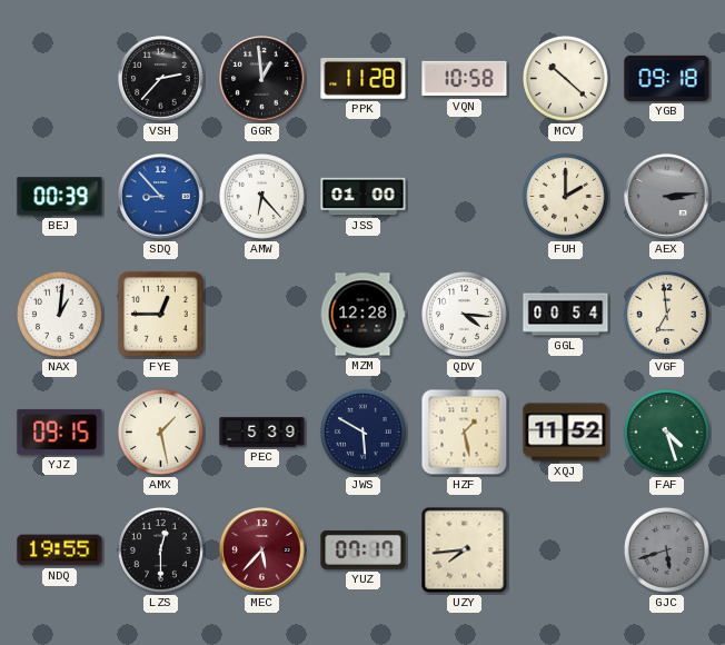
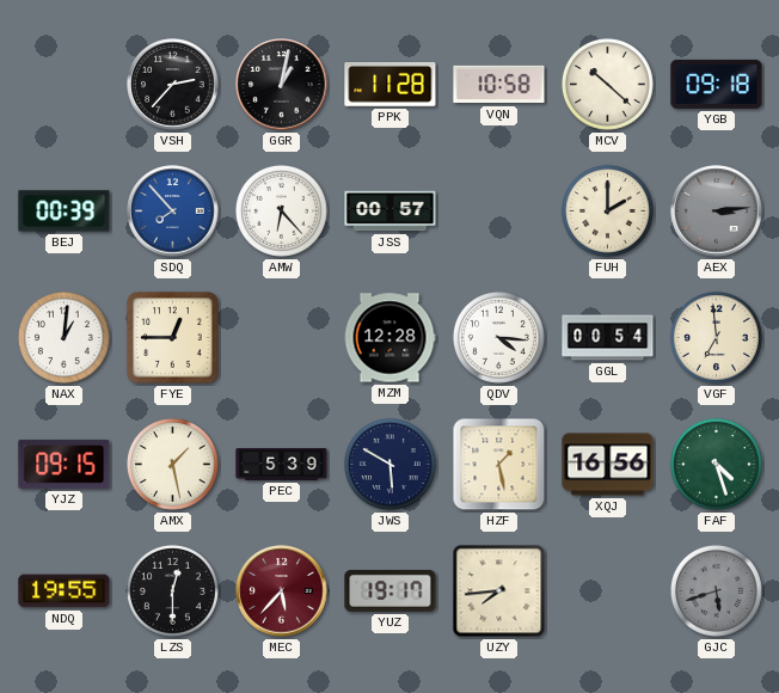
GGR: 12:59 -> 1:02 (282, 85)
SDQ: 8:53 -> 7:53 (173, 211)
JSS: 01:00 -> 00:57 (391, 211)
XQJ: 11:52 -> 16:56 (608, 465)
YUZ: 07:17 -> 19:17 (391, 591)
